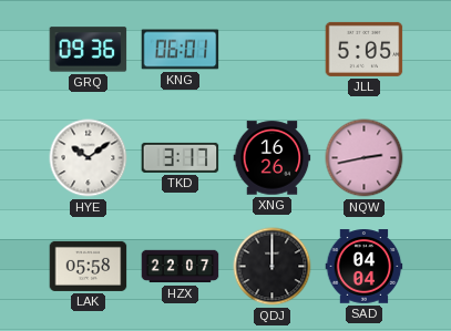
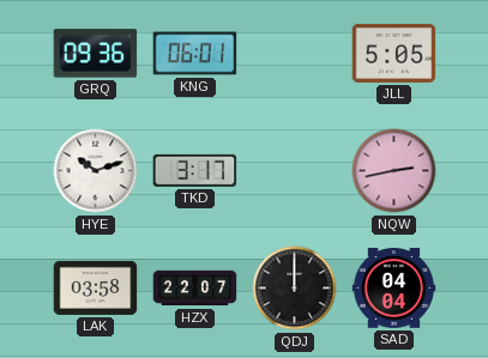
HYE: 10:09 -> 10:12 (96, 171)
XNG: 16:26 -> none (273, 158)
LAK: 05:58 -> 03:58 (96, 287)
